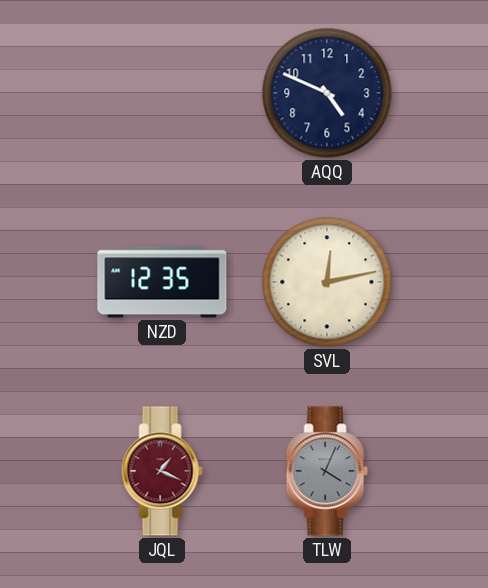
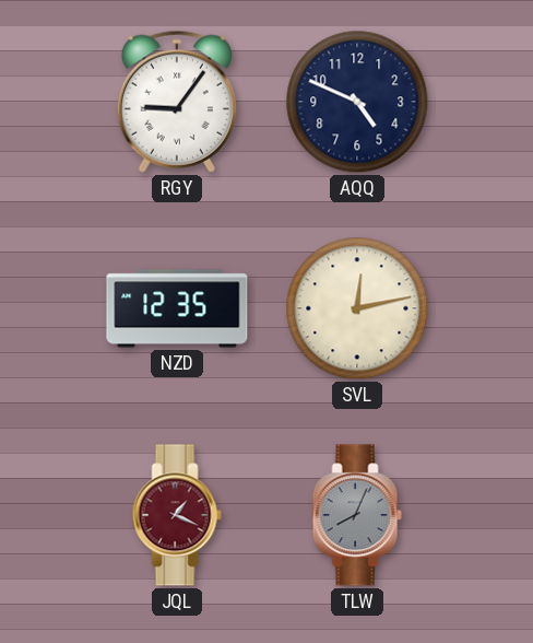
RGY: none -> 9:06 (177, 102)
TLW: 4:04 -> 8:04 (357, 515)
